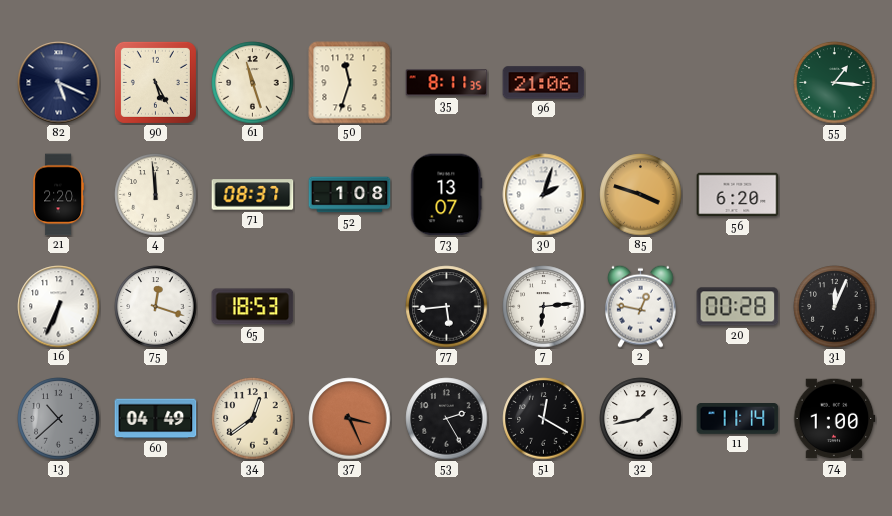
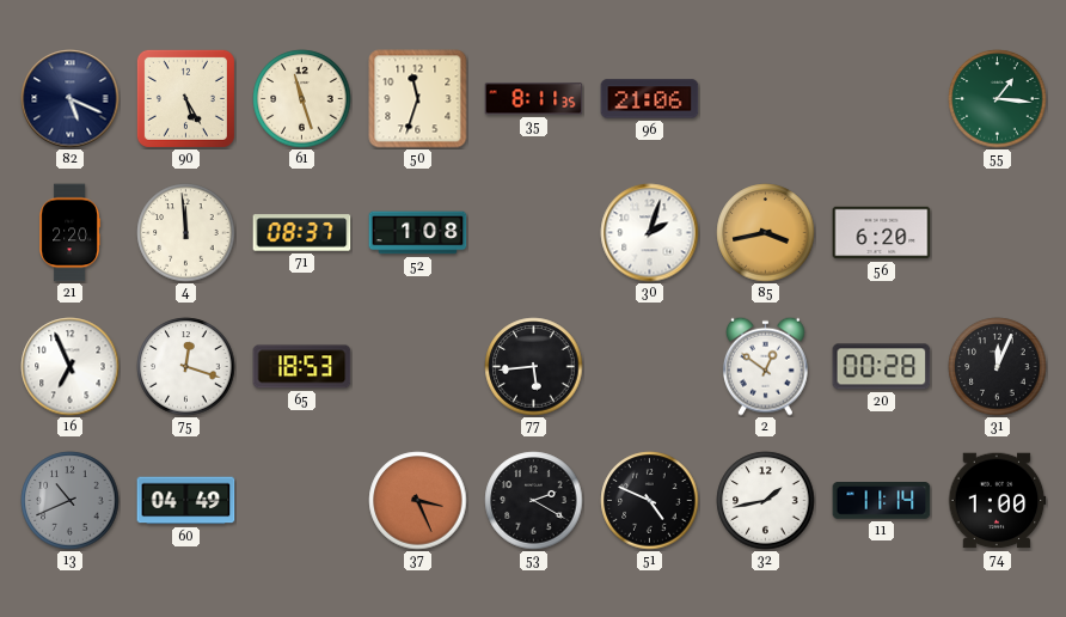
73: 13:07 -> none (447, 195)
85: 3:48 -> 3:43 (766, 233)
16: 6:34 -> 6:56 (71, 367)
7: 6:14 -> none (544, 307)
2: 12:47 -> 12:51 (766, 366)
13: 10:38 -> 10:41 (71, 501)
34: 12:39 -> none (253, 419)
53: 2:25 -> 2:20 (534, 501)
51: 12:20 -> 4:49 (650, 501)
